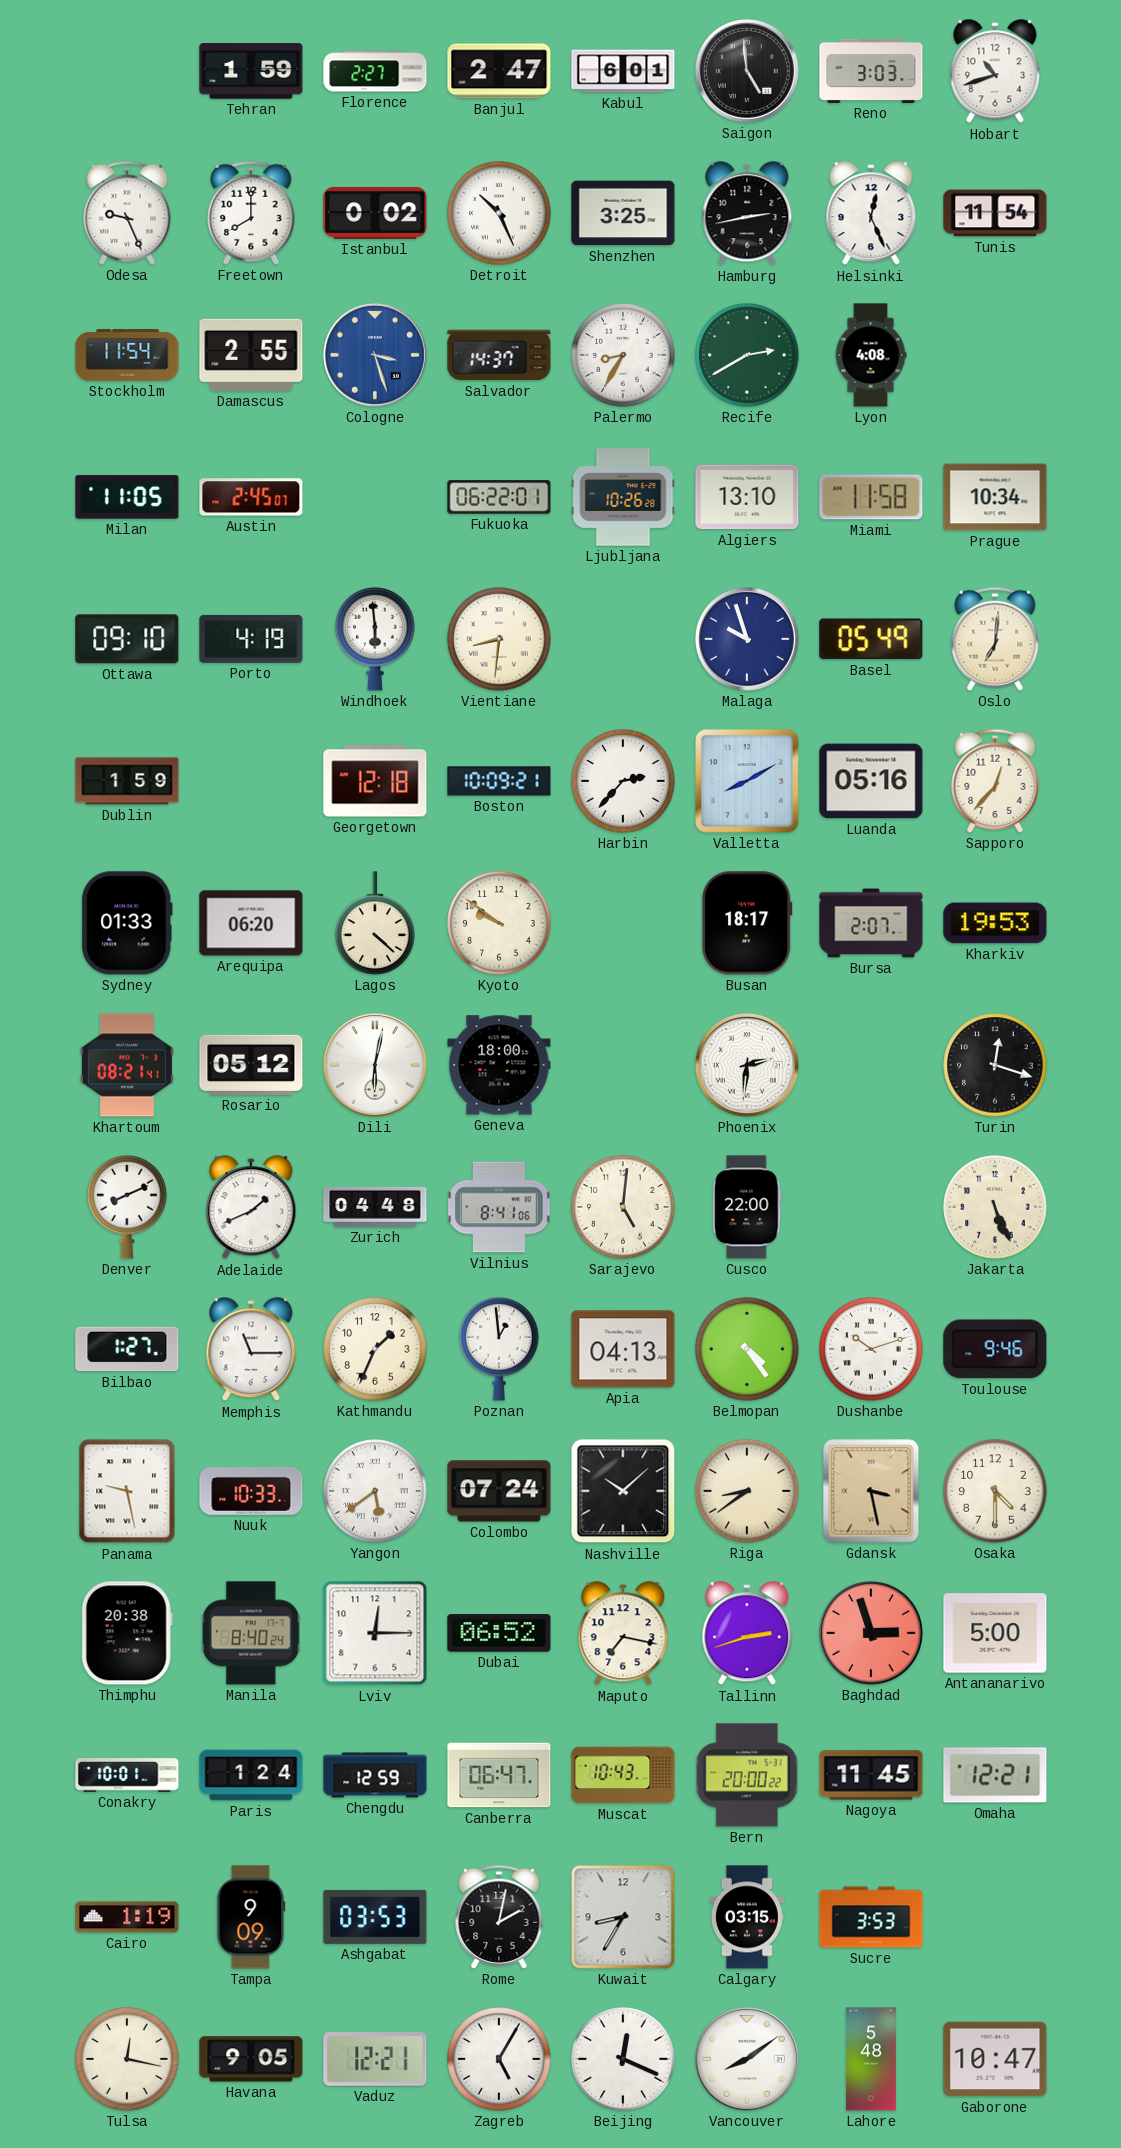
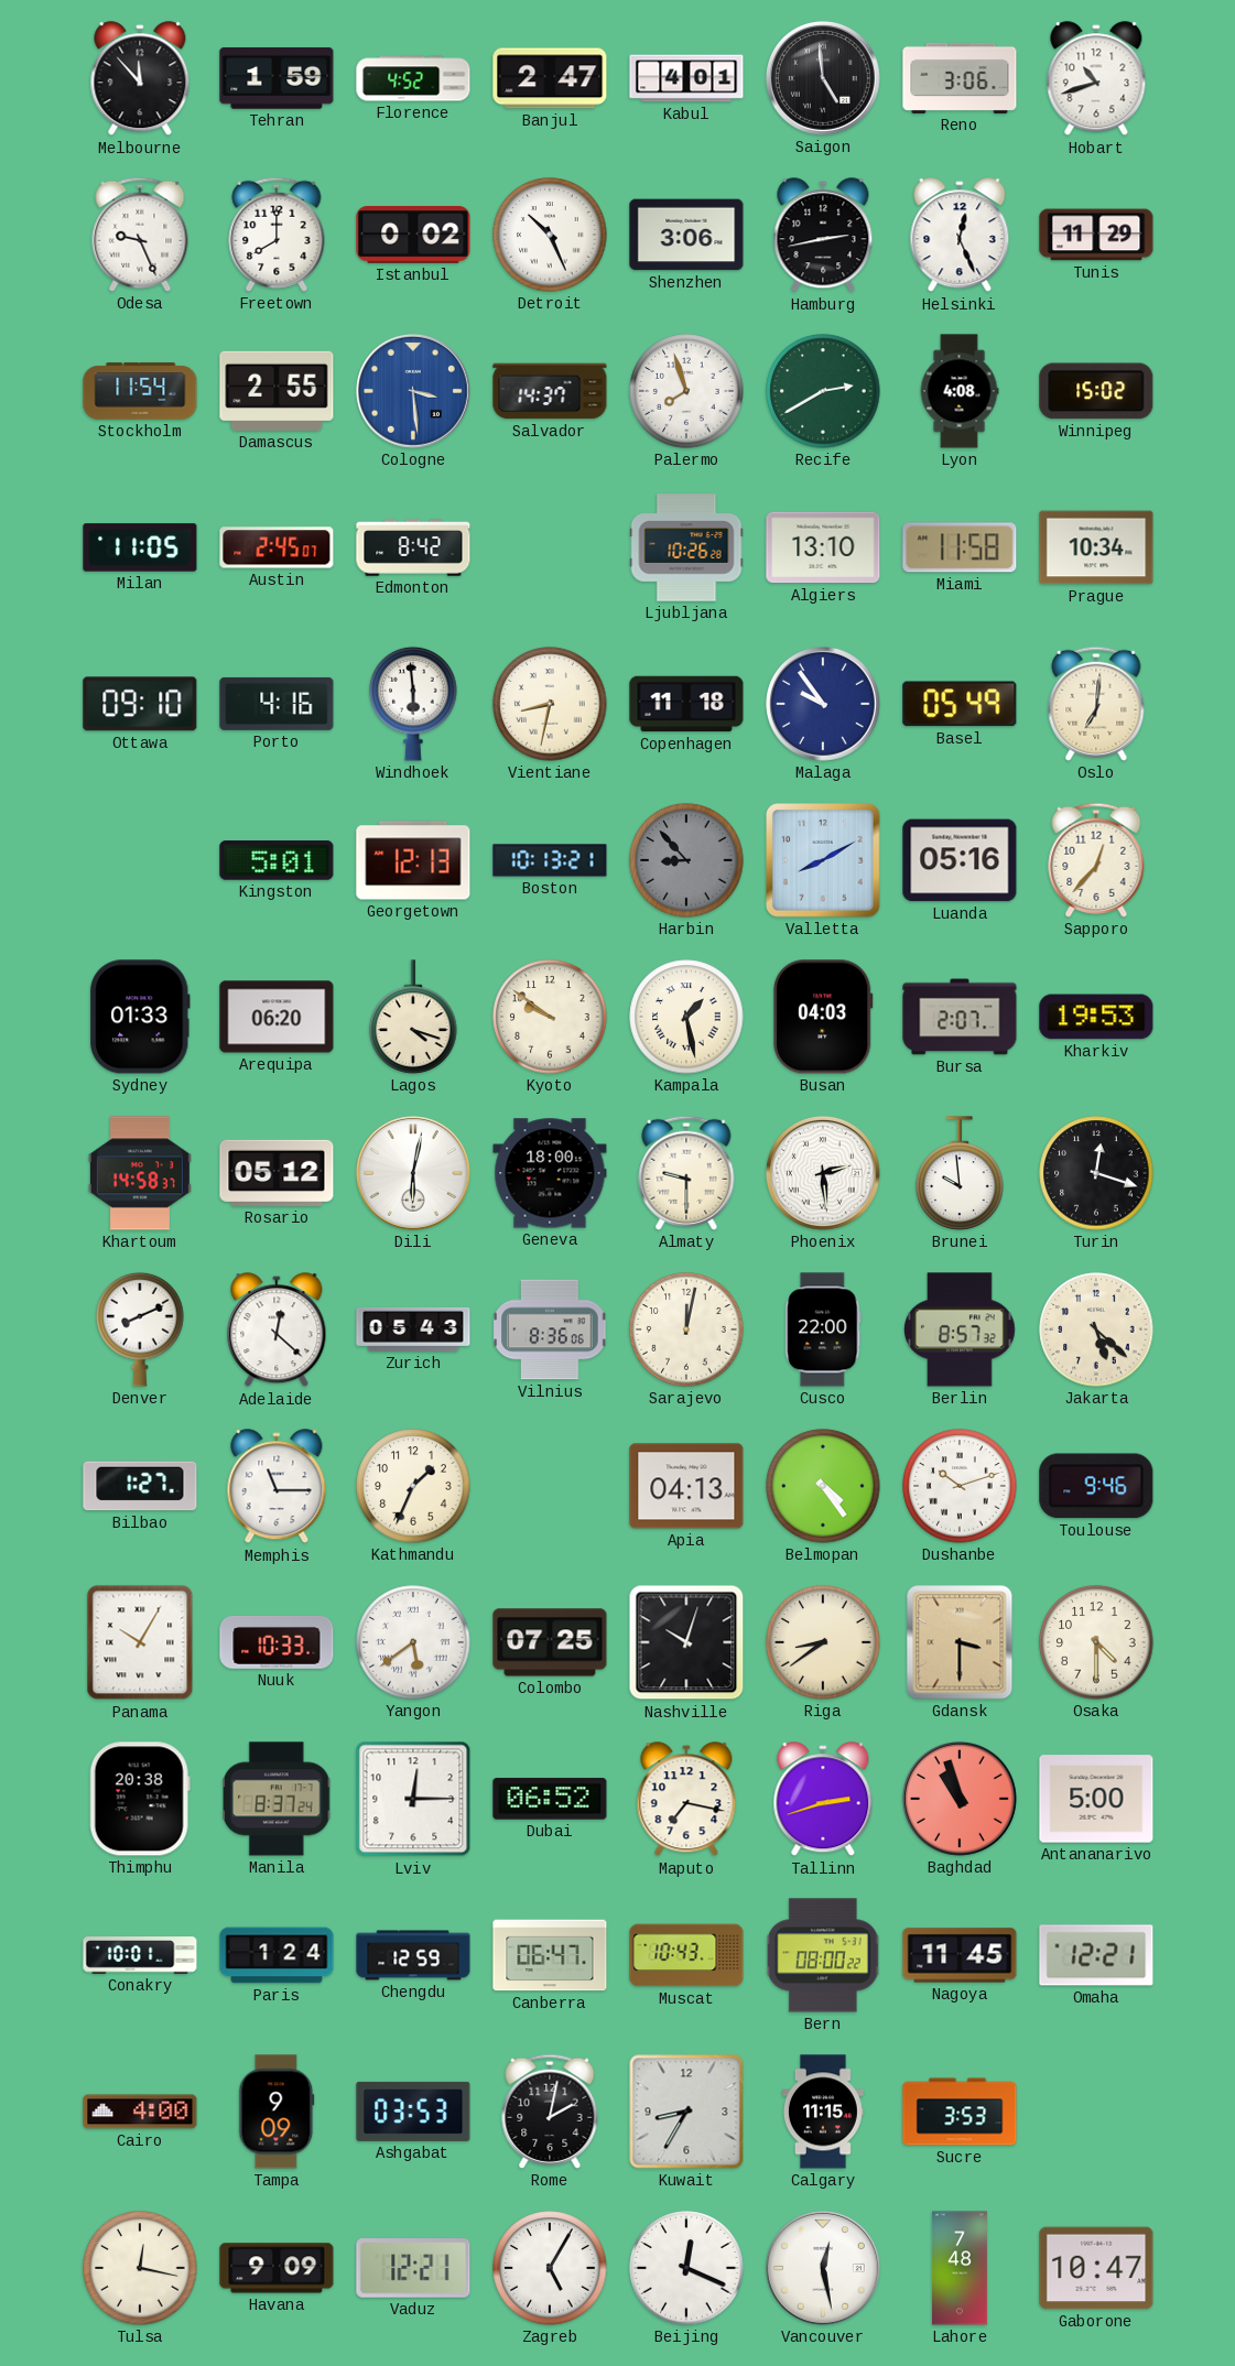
Melbourne: none -> 11:53 (140, 79)
Florence: 2:27 -> 4:52 (413, 78)
Kabul: 6:01 -> 4:01 (686, 78)
Reno: 3:03 -> 3:06 (960, 78)
Shenzhen: 3:25 -> 3:06 (686, 235)
Tunis: 11:54 -> 11:29 (1096, 235)
Cologne: 3:27 -> 3:29 (413, 391)
Palermo: 8:35 -> 7:57 (686, 391)
Winnipeg: none -> 15:02 (1096, 391)
Edmonton: none -> 8:42 (413, 547)
Fukuoka: 06:22 -> none (499, 497)
Porto: 4:19 -> 4:16 (277, 704)
Vientiane: 8:31 -> 8:32 (550, 704)
Copenhagen: none -> 11:18 (686, 704)
Malaga: 9:57 -> 9:54 (823, 704)
Dublin: 1:59 -> none (127, 781)
Kingston: none -> 5:01 (277, 860)
Georgetown: 12:18 -> 12:13 (413, 860)
Boston: 10:09 -> 10:13 (550, 860)
Harbin: 2:37 -> 8:53 (686, 860)
Harbin dial: white -> grey (686, 860)
Lagos: 4:22 -> 4:18 (413, 1017)
Kampala: none -> 1:28 (686, 1017)
Busan: 18:17 -> 04:03 (824, 1017)
Khartoum: 08:21 -> 14:58 (140, 1173)
Almaty: none -> 9:30 (686, 1173)
Phoenix: 2:31 -> 2:29 (823, 1173)
Brunei: none -> 9:59 (960, 1173)
Adelaide: 1:41 -> 12:22 (277, 1331)
Zurich: 04:48 -> 05:43 (413, 1329)
Vilnius: 8:41 -> 8:36 (550, 1329)
Sarajevo: 5:01 -> 12:02 (686, 1329)
Berlin: none -> 8:57 (961, 1329)
Jakarta: 5:26 -> 5:22 (1096, 1329)
Poznan: 12:59 -> none (499, 1349)
Panama: 9:28 -> 10:05 (140, 1642)
Colombo: 07:24 -> 07:25 (550, 1642)
Nashville: 10:08 -> 10:03 (686, 1642)
Gdansk: 3:28 -> 3:30 (960, 1642)
Manila: 8:40 -> 8:37 (277, 1799)
Baghdad: 2:57 -> 10:57 (960, 1799)
Bern: 20:00 -> 08:00 (823, 1955)
Cairo: 1:19 -> 4:00 (140, 2112)
Calgary: 03:15 -> 11:15 (823, 2112)
Havana: 9:05 -> 9:09 (277, 2268)
Vancouver: 8:09 -> 12:28 (823, 2268)
Lahore: 5:48 -> 7:48 (960, 2268)
